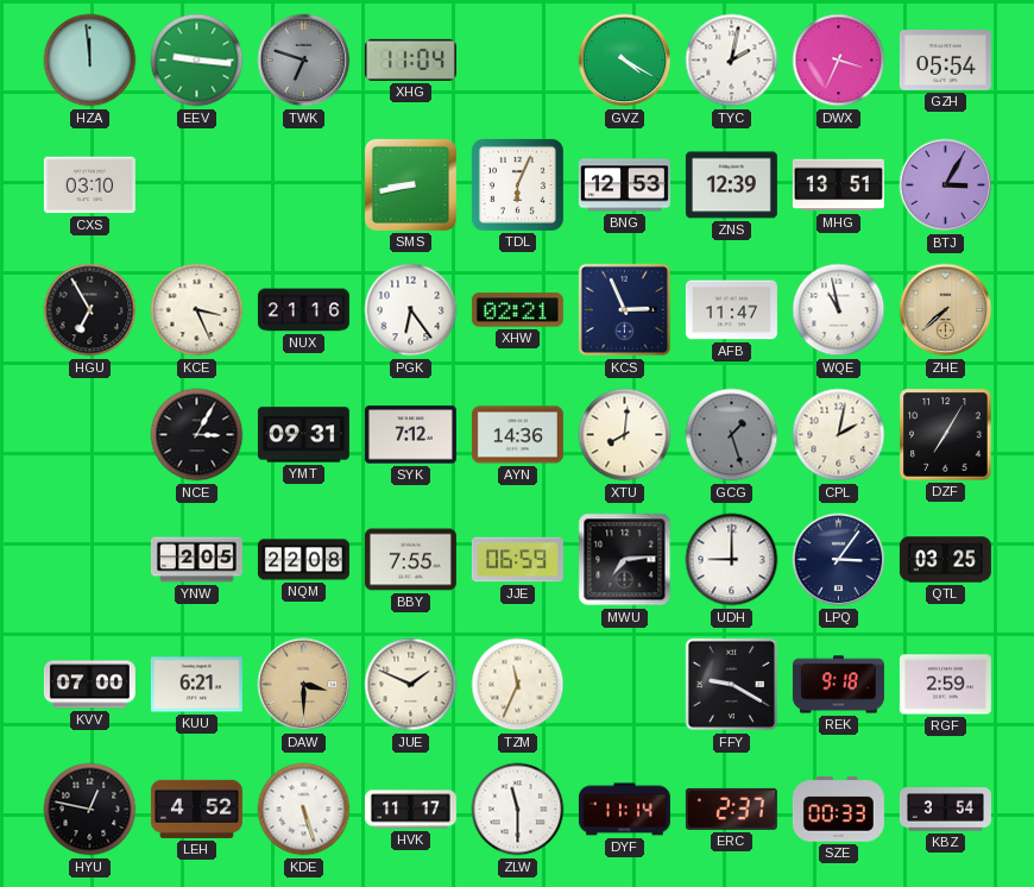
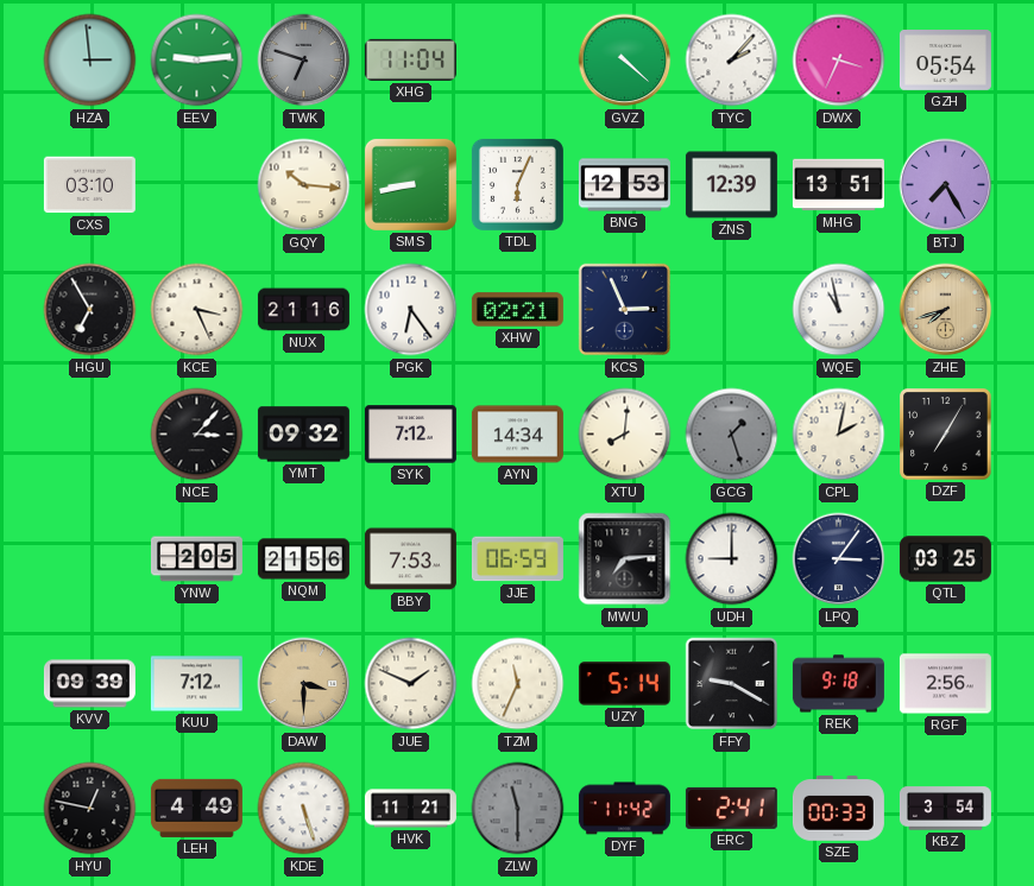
HZA: 11:59 -> 2:59 (90, 61)
EEV: 9:16 -> 9:14 (197, 61)
GVZ: 4:20 -> 4:22 (625, 61)
TYC: 2:02 -> 2:07 (732, 61)
GQY: none -> 10:16 (304, 185)
BTJ: 3:05 -> 7:25 (946, 185)
AFB: 11:47 -> none (731, 310)
ZHE: 7:38 -> 7:42 (946, 310)
NCE: 3:05 -> 3:07 (197, 435)
YMT: 09:31 -> 09:32 (303, 435)
AYN: 14:36 -> 14:34 (517, 435)
NQM: 22:08 -> 21:56 (303, 559)
BBY: 7:55 -> 7:53 (410, 559)
KVV: 07:00 -> 09:39 (89, 684)
KUU: 6:21 -> 7:12 (196, 684)
UZY: none -> 5:14 (624, 684)
RGF: 2:59 -> 2:56 (945, 684)
LEH: 4:52 -> 4:49 (196, 808)
HVK: 11:17 -> 11:21 (410, 809)
ZLW dial: white -> grey (518, 809)
DYF: 11:14 -> 11:42 (624, 809)
ERC: 2:37 -> 2:41 (731, 808)
